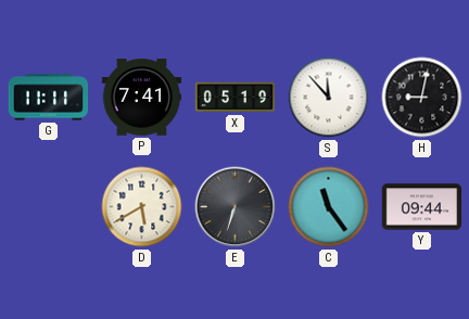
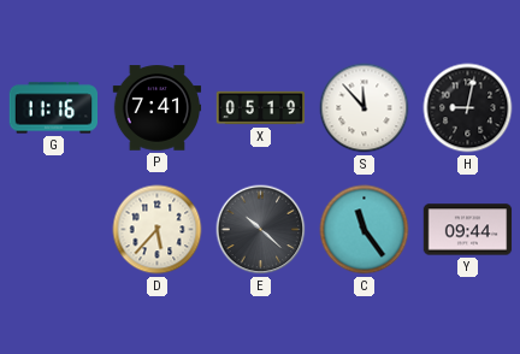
G: 11:11 -> 11:16 (53, 108)
D: 5:40 -> 5:37 (158, 230)
E: 6:33 -> 10:22 (261, 230)
